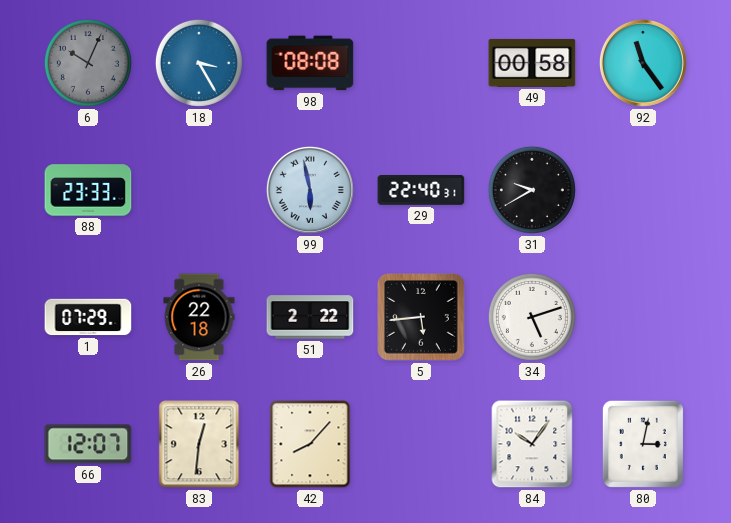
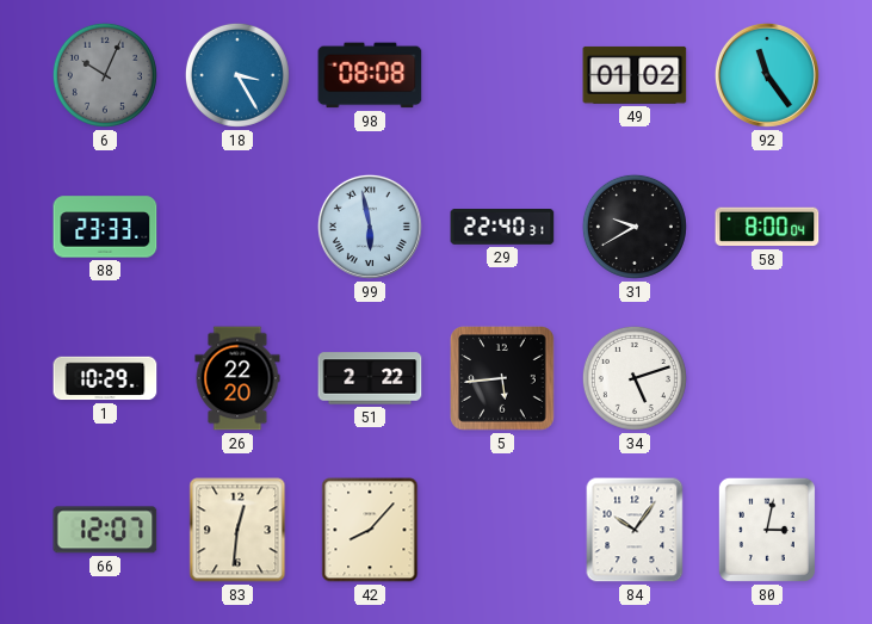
49: 00:58 -> 01:02 (635, 75)
58: none -> 8:00 (767, 227)
1: 07:29 -> 10:29 (105, 378)
26: 22:18 -> 22:20 (237, 378)
